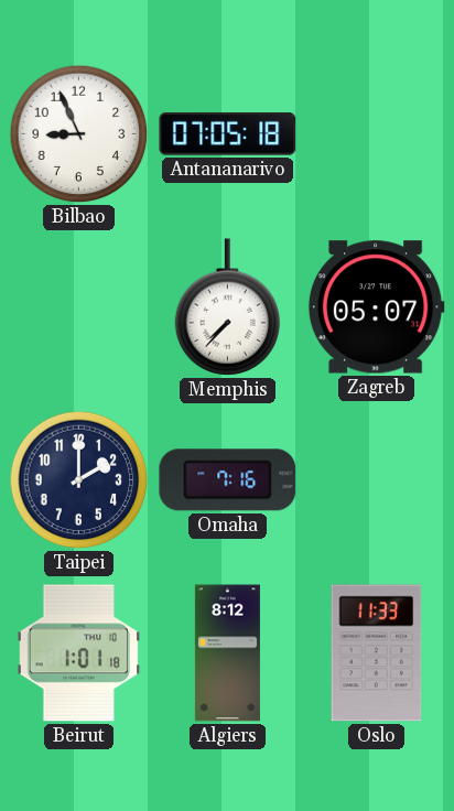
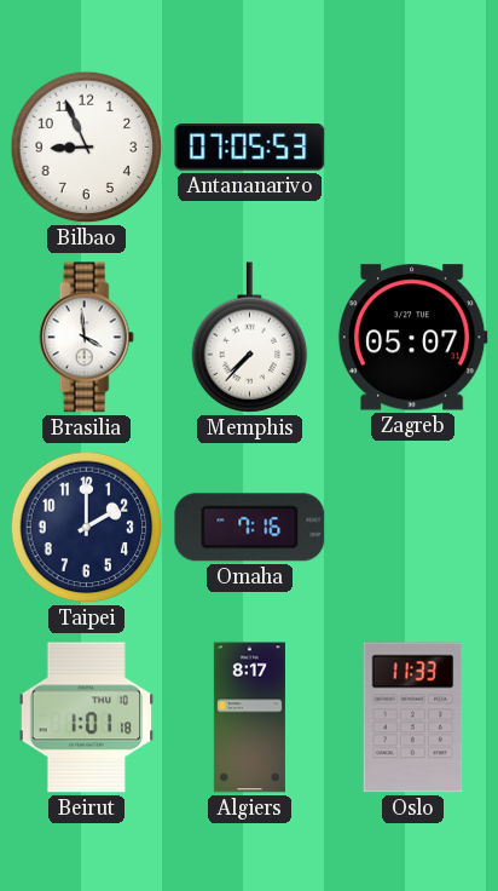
Antananarivo: 07:05:18 -> 07:05:53 (250, 148)
Brasilia: none -> 3:59 (86, 338)
Algiers: 8:12 -> 8:17 (249, 718)
